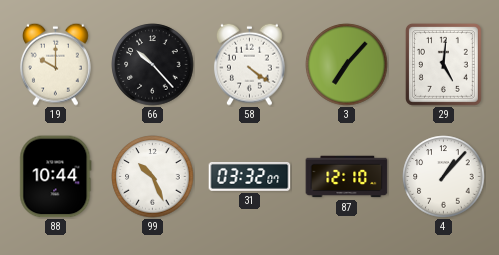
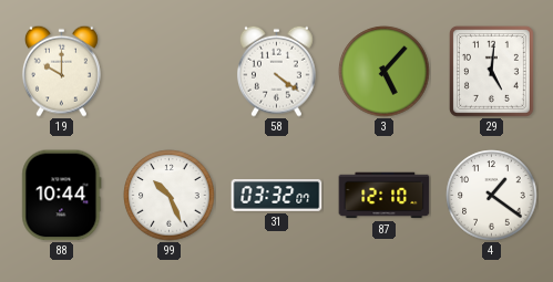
66: 10:23 -> none (153, 65)
3: 7:07 -> 5:07 (385, 72)
4: 1:07 -> 1:21 (492, 196)
